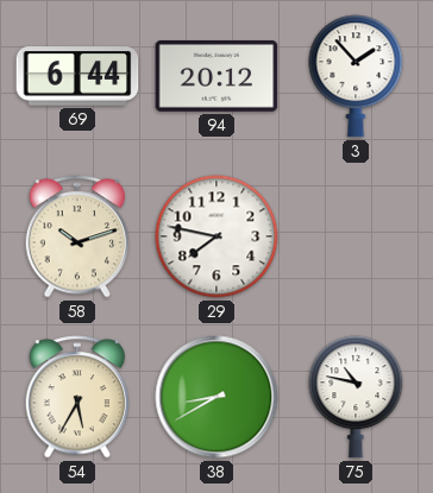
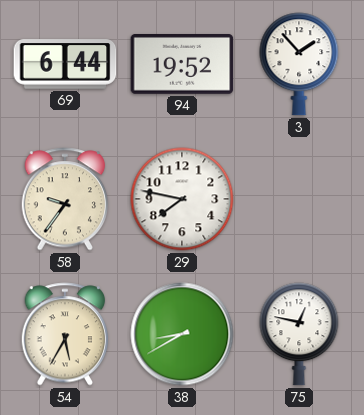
94: 20:12 -> 19:52 (182, 65)
58: 10:12 -> 9:36 (65, 199)
75: 10:47 -> 12:47 (299, 334)
